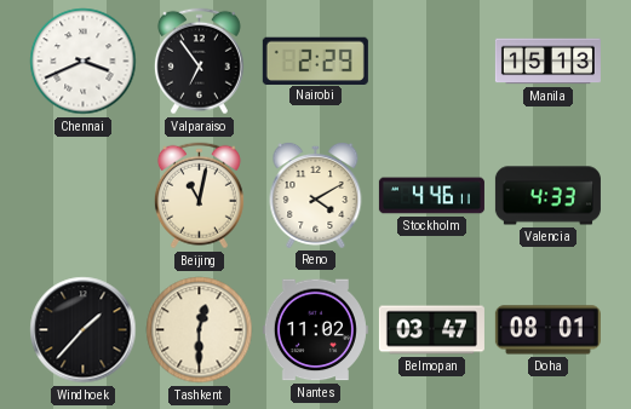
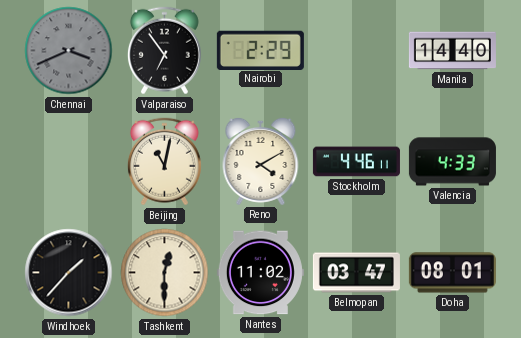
Chennai dial: white -> grey (69, 51)
Manila: 15:13 -> 14:40 (452, 51)
